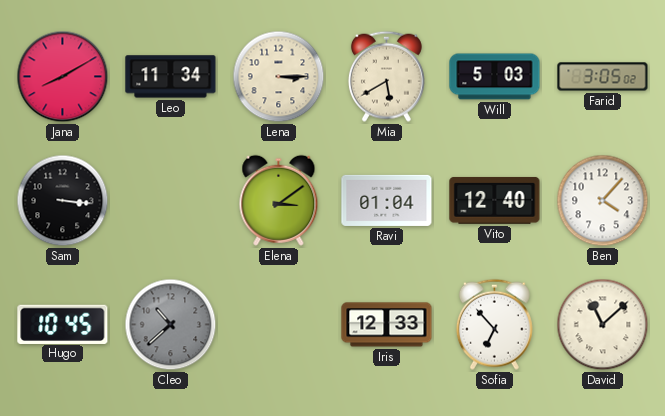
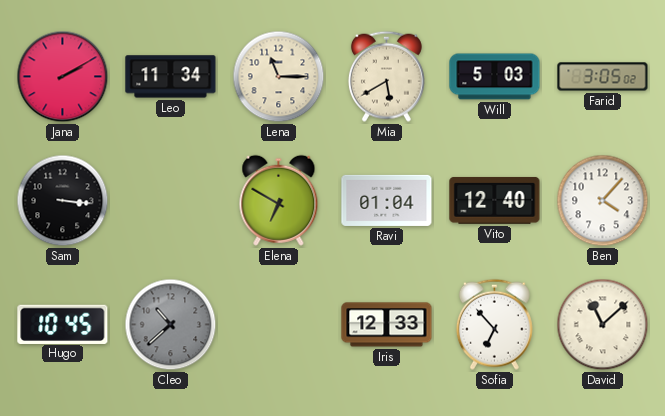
Jana: 8:10 -> 2:10 (63, 77)
Lena: 3:15 -> 11:15 (279, 77)
Elena: 3:09 -> 6:50 (279, 200)
